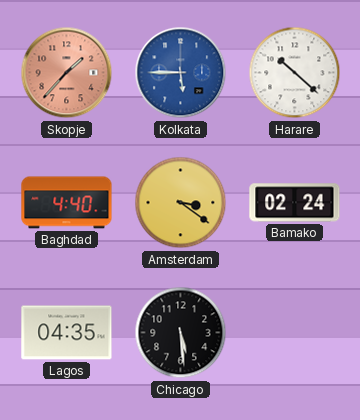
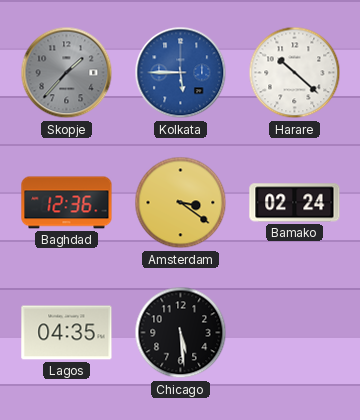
Skopje dial: salmon -> grey (67, 73)
Baghdad: 4:40 -> 12:36 (67, 203)
